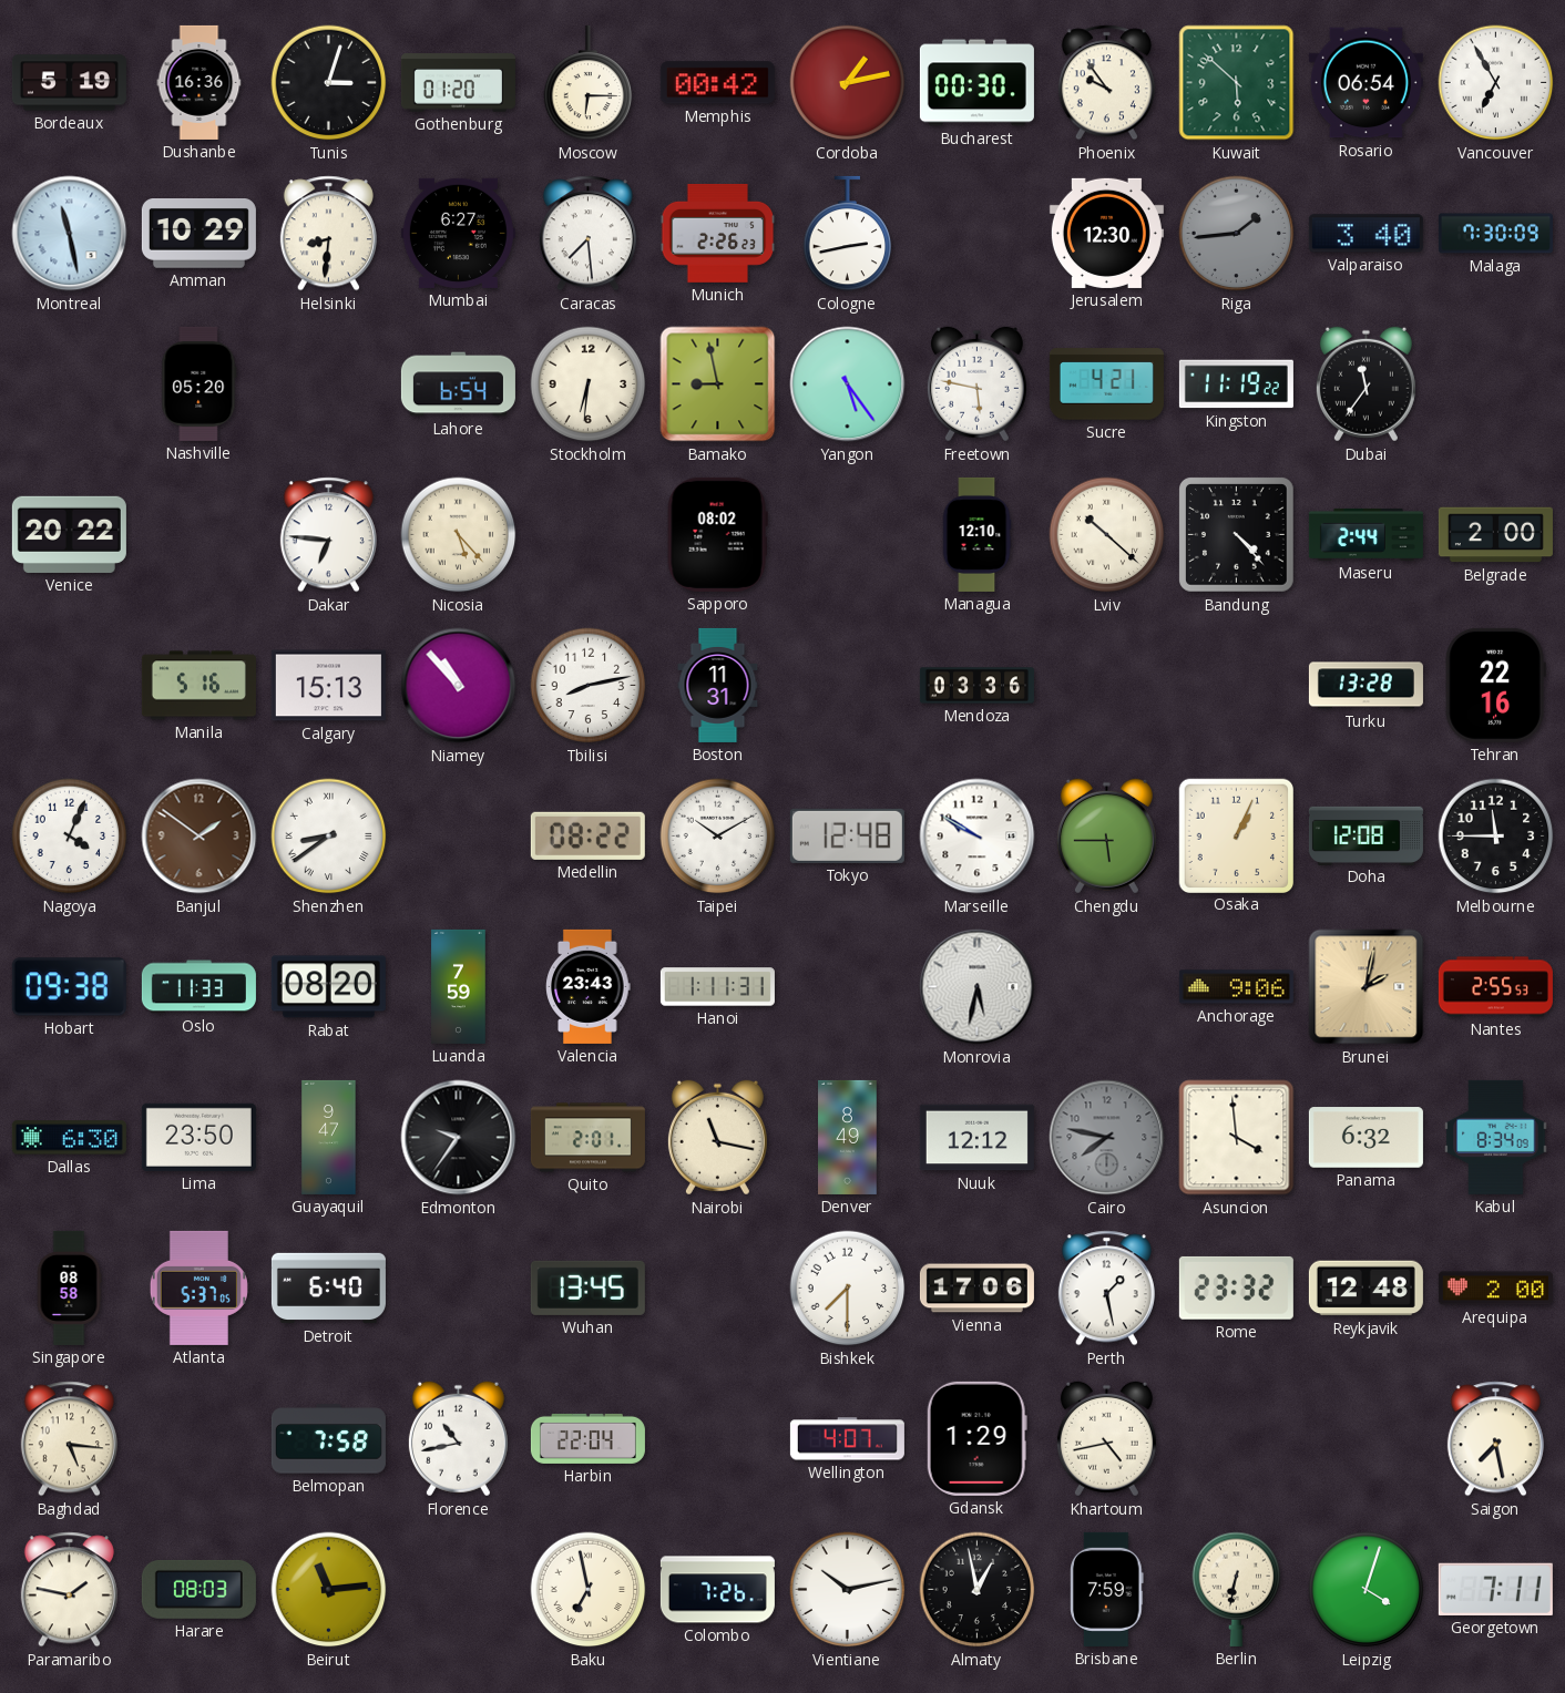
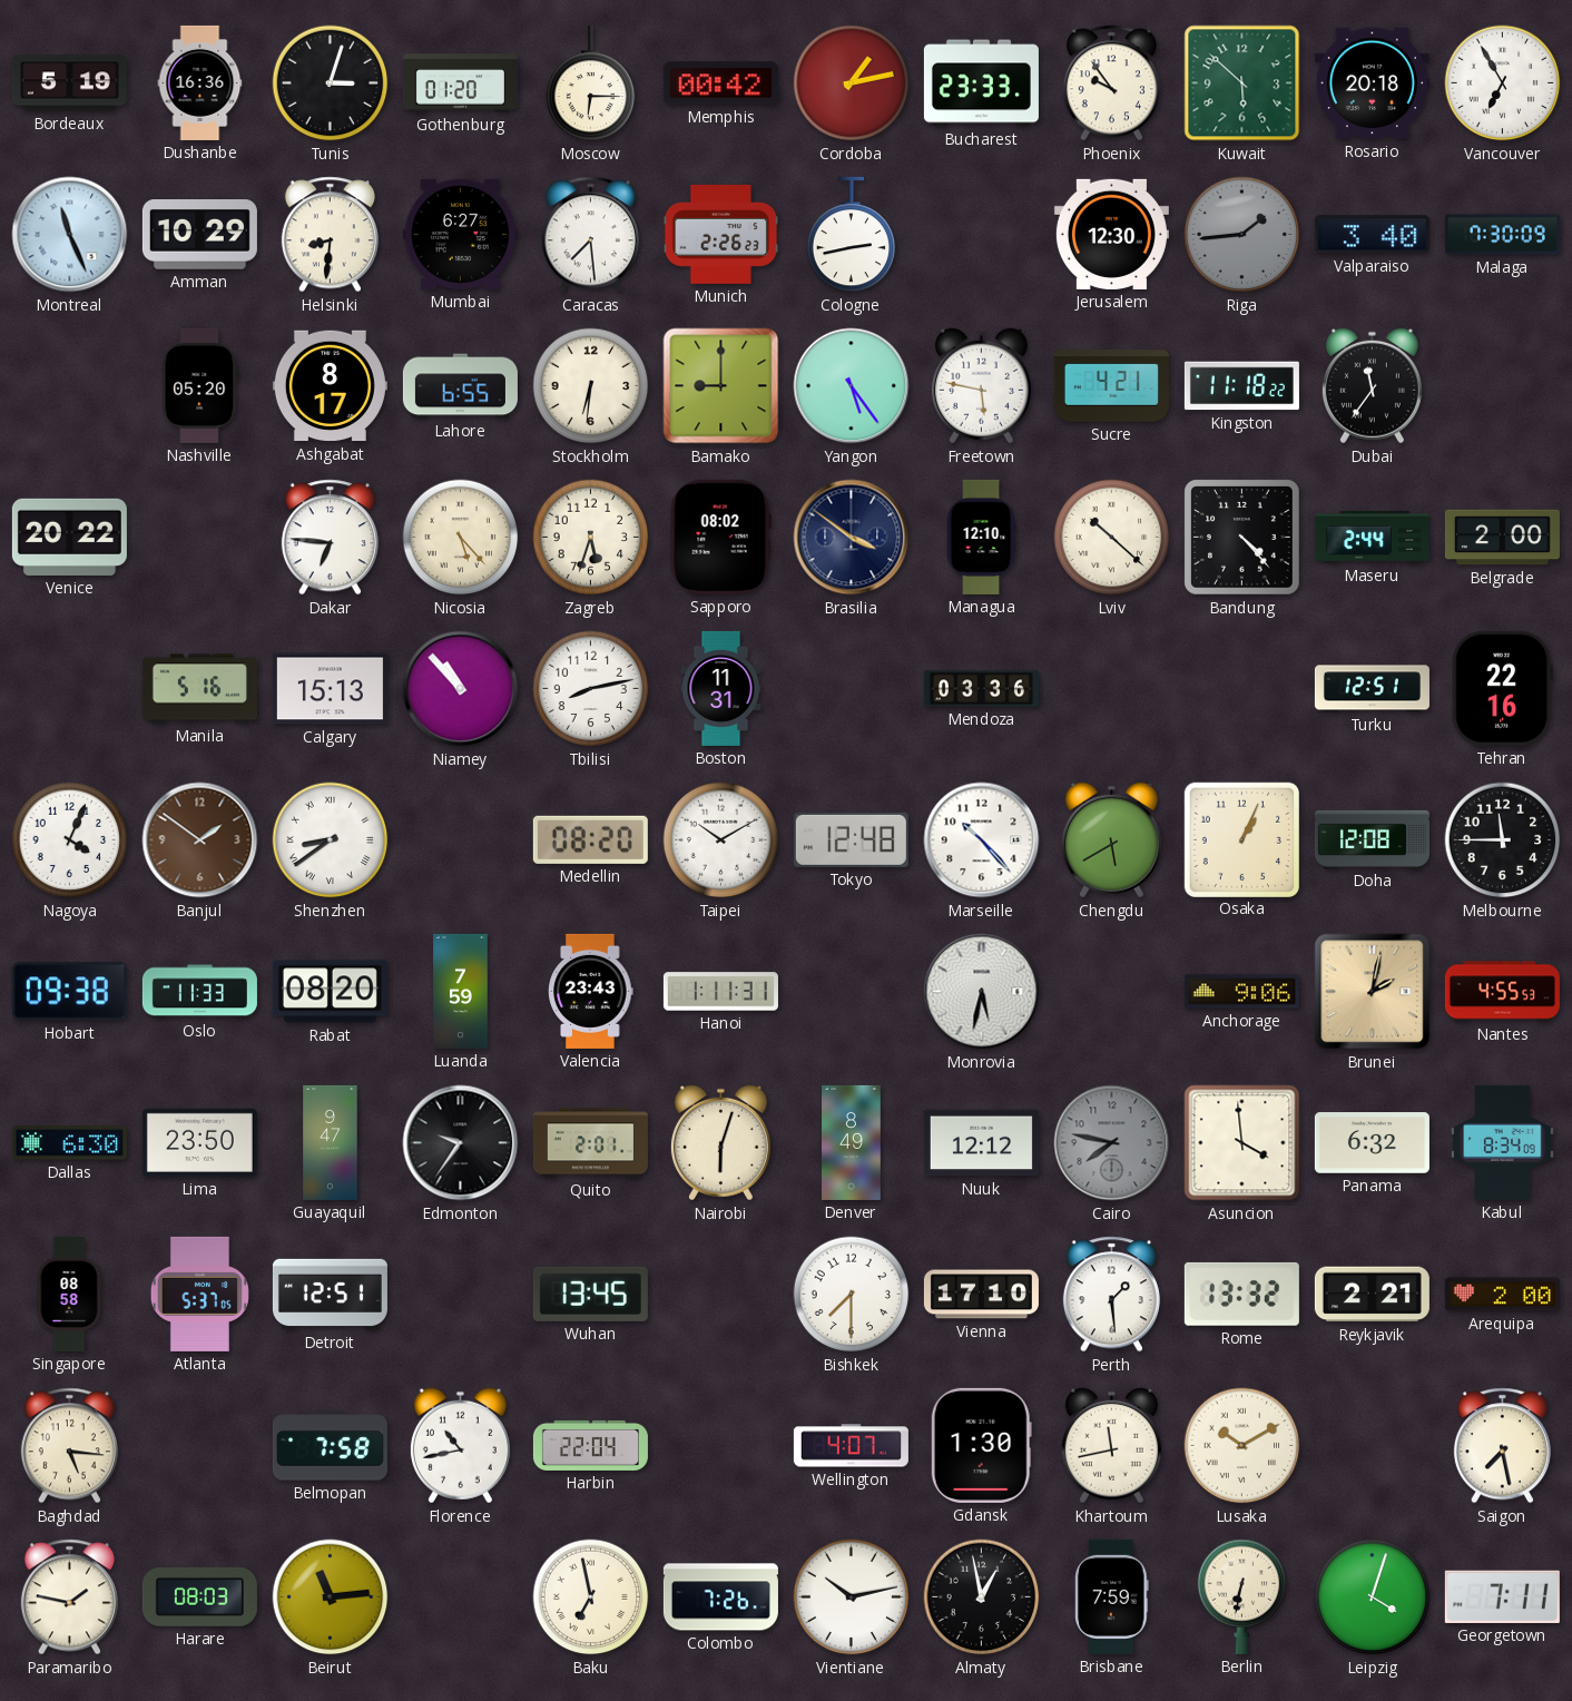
Bucharest: 00:30 -> 23:33 (981, 83)
Rosario: 06:54 -> 20:18 (1372, 83)
Montreal: 11:28 -> 11:26 (70, 235)
Ashgabat: none -> 8:17 (330, 386)
Lahore: 6:54 -> 6:55 (460, 386)
Bamako: 8:58 -> 9:00 (721, 386)
Kingston: 11:19 -> 11:18 (1241, 386)
Zagreb: none -> 5:33 (591, 538)
Brasilia: none -> 3:51 (852, 538)
Turku: 13:28 -> 12:51 (1372, 689)
Medellin: 08:22 -> 08:20 (590, 839)
Marseille: 9:50 -> 10:23 (982, 840)
Chengdu: 5:45 -> 5:40 (1111, 840)
Nantes: 2:55 -> 4:55 (1502, 992)
Nairobi: 11:17 -> 6:03 (720, 1143)
Detroit: 6:40 -> 12:51 (330, 1295)
Vienna: 17:06 -> 17:10 (981, 1295)
Perth: 1:28 -> 1:29 (1111, 1295)
Rome: 23:32 -> 13:32 (1241, 1294)
Reykjavik: 12:48 -> 2:21 (1372, 1295)
Gdansk: 1:29 -> 1:30 (981, 1445)
Khartoum: 4:43 -> 11:43 (1111, 1446)
Lusaka: none -> 10:10 (1242, 1446)
